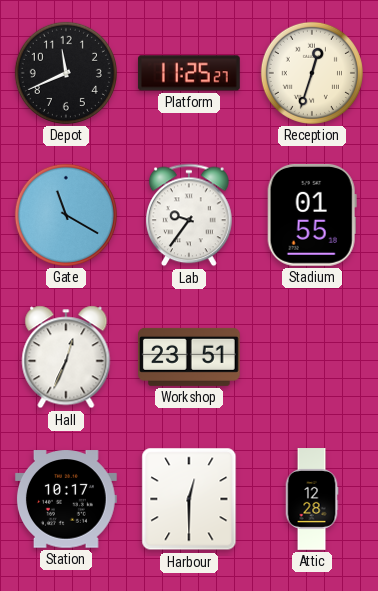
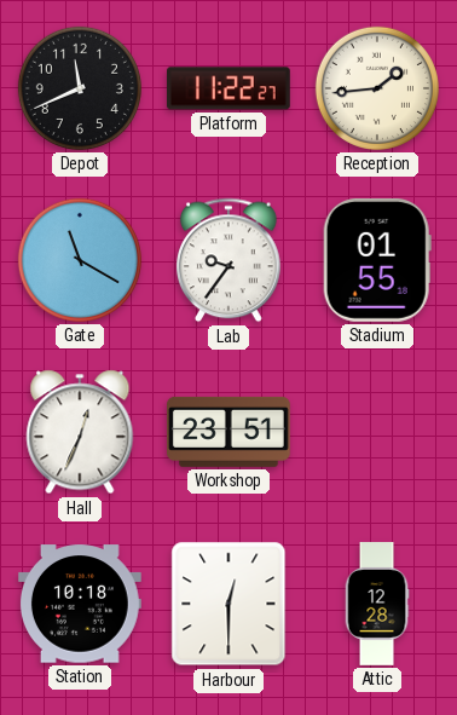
Platform: 11:25 -> 11:22 (228, 88)
Reception: 12:33 -> 1:44 (377, 88)
Station: 10:17 -> 10:18 (80, 604)
